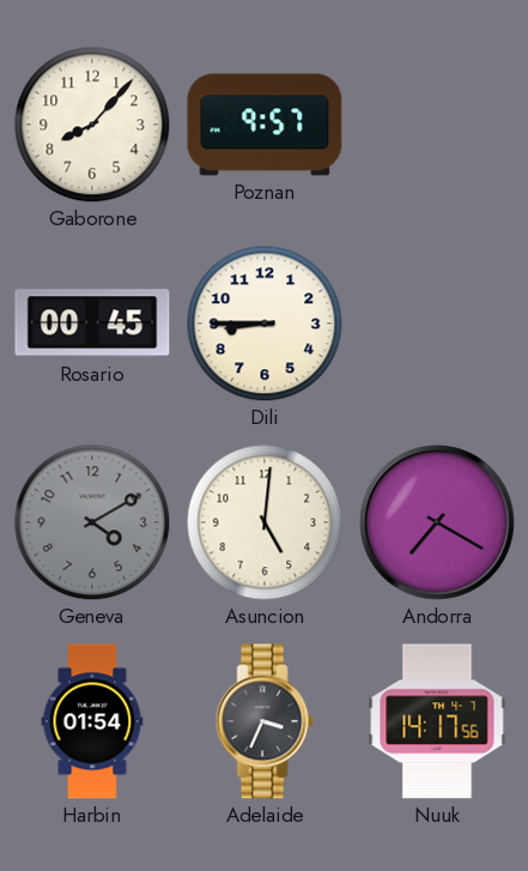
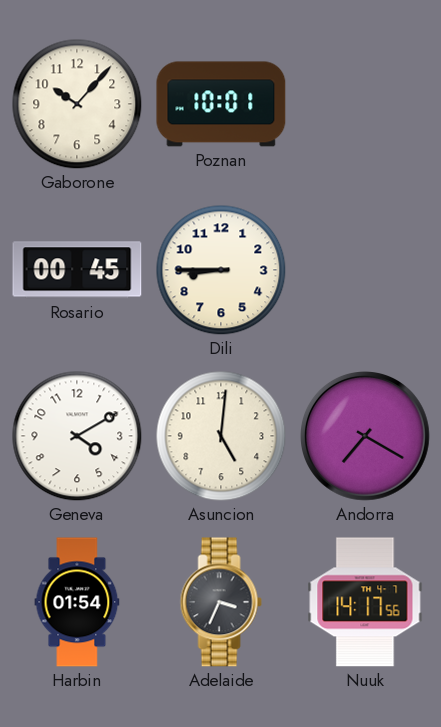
Gaborone: 8:07 -> 10:07 (77, 104)
Poznan: 9:57 -> 10:01 (221, 104)
Geneva dial: grey -> white (77, 436)
